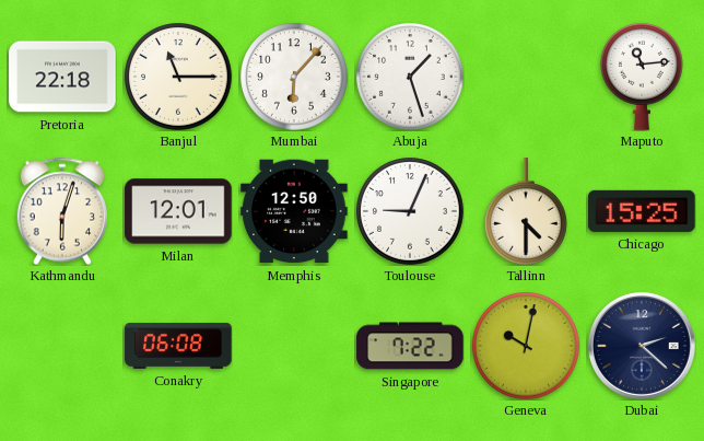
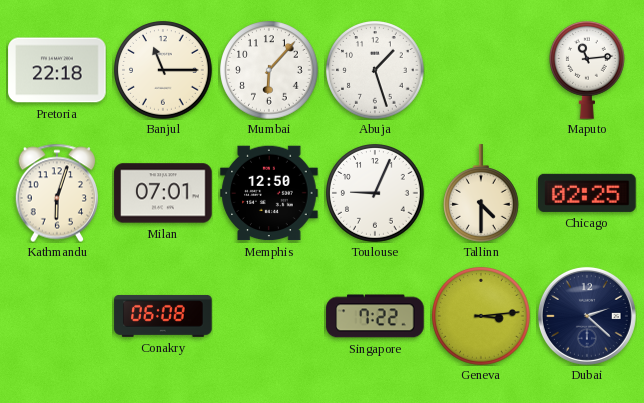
Milan: 12:01 -> 07:01 (163, 193)
Chicago: 15:25 -> 02:25 (587, 193)
Geneva: 10:02 -> 3:14 (481, 316)
